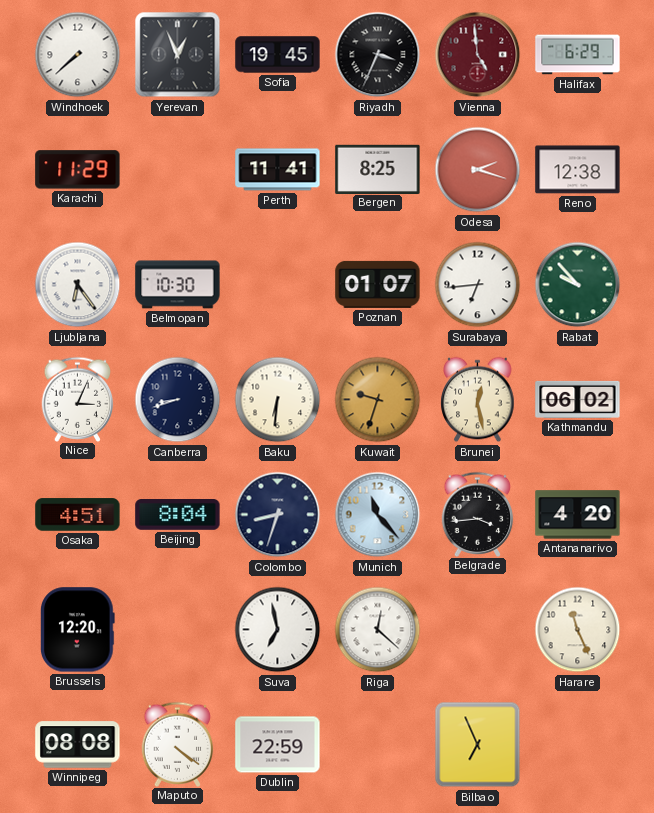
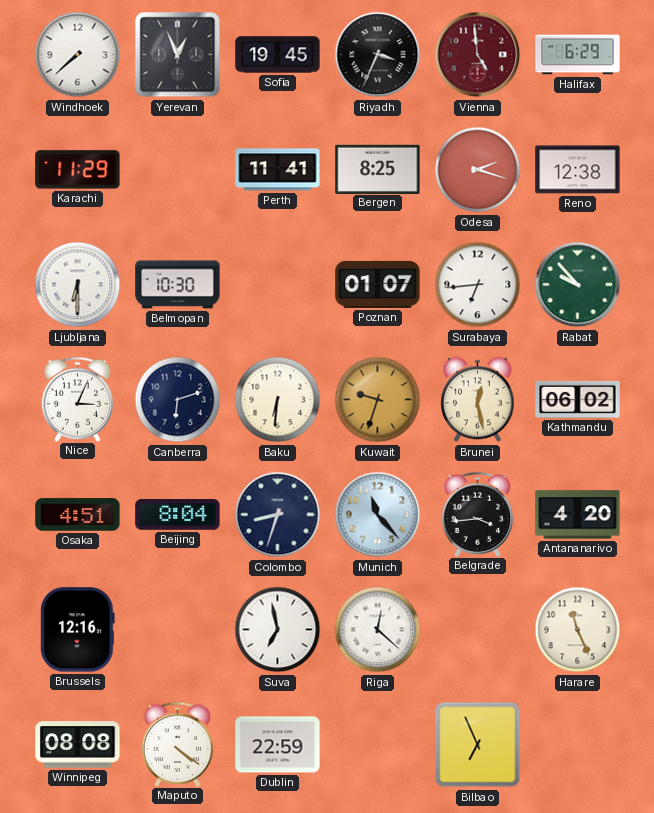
Ljubljana: 6:24 -> 6:30 (78, 285)
Canberra: 8:42 -> 6:12 (178, 400)
Brussels: 12:20 -> 12:16 (78, 630)
